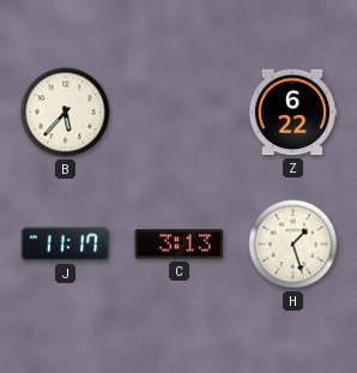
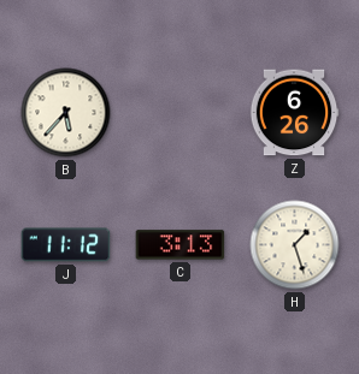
Z: 6:22 -> 6:26 (294, 113)
J: 11:17 -> 11:12 (66, 245)
